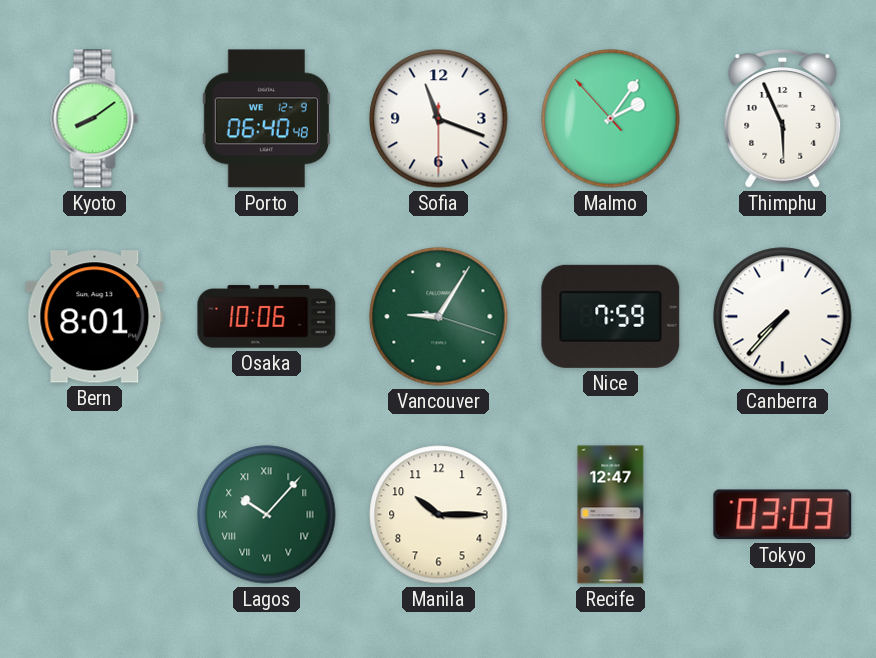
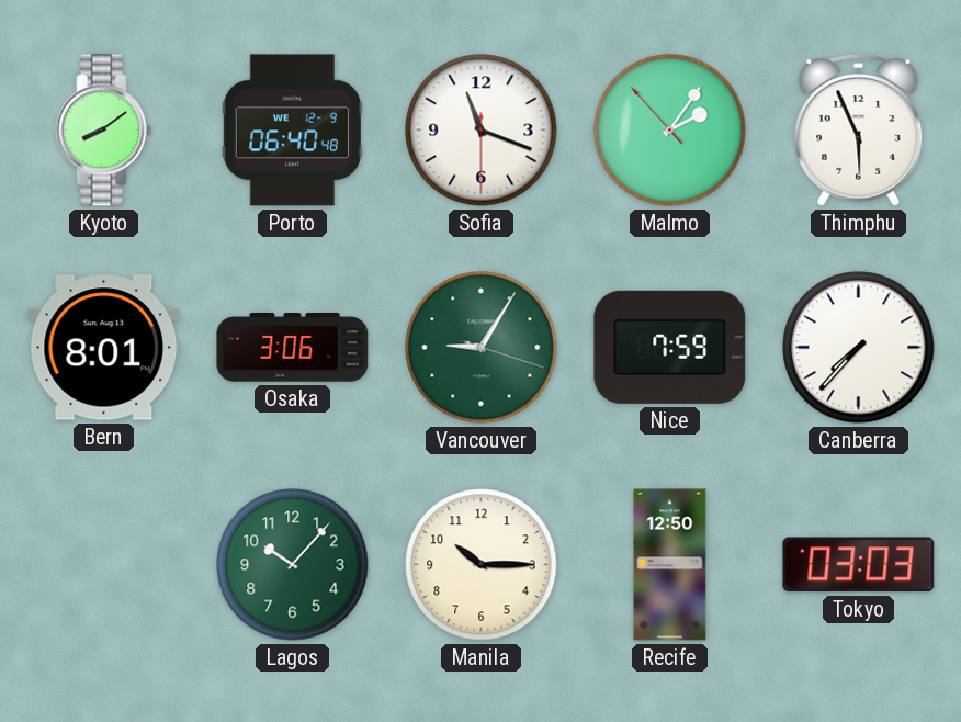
Osaka: 10:06 -> 3:06 (293, 348)
Lagos numerals: Roman -> Arabic (293, 565)
Recife: 12:47 -> 12:50 (670, 565)
